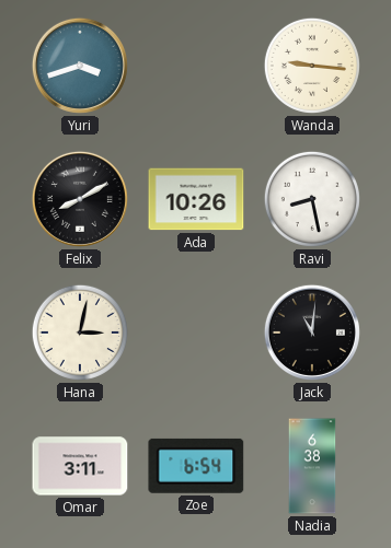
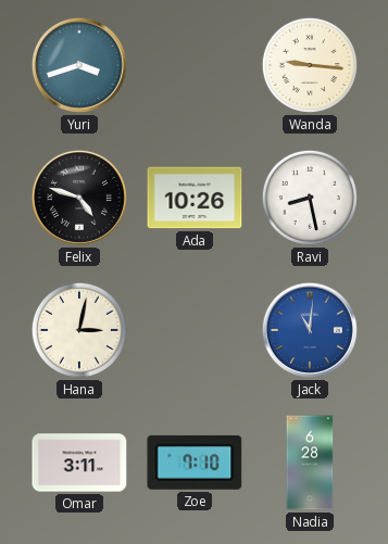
Felix: 8:10 -> 4:48 (79, 198)
Jack dial: black -> blue (310, 330)
Zoe: 6:54 -> 7:10 (195, 463)
Nadia: 6:38 -> 6:28 (310, 463)
